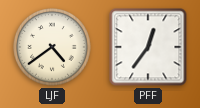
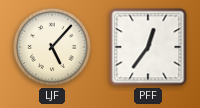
LJF: 4:39 -> 5:07 (53, 48)
